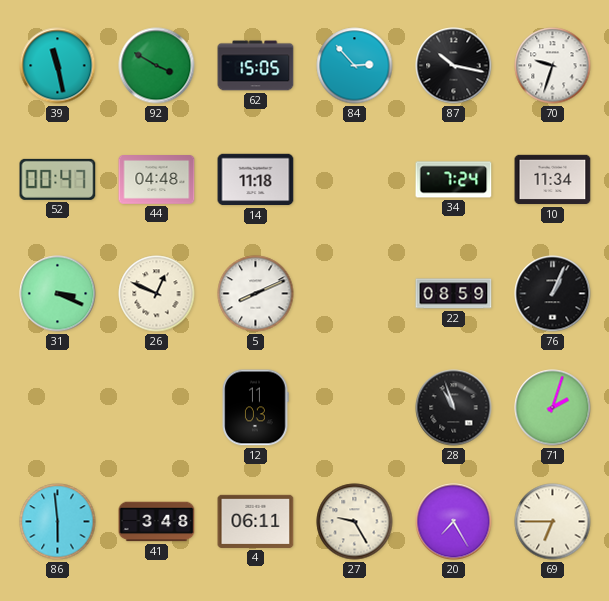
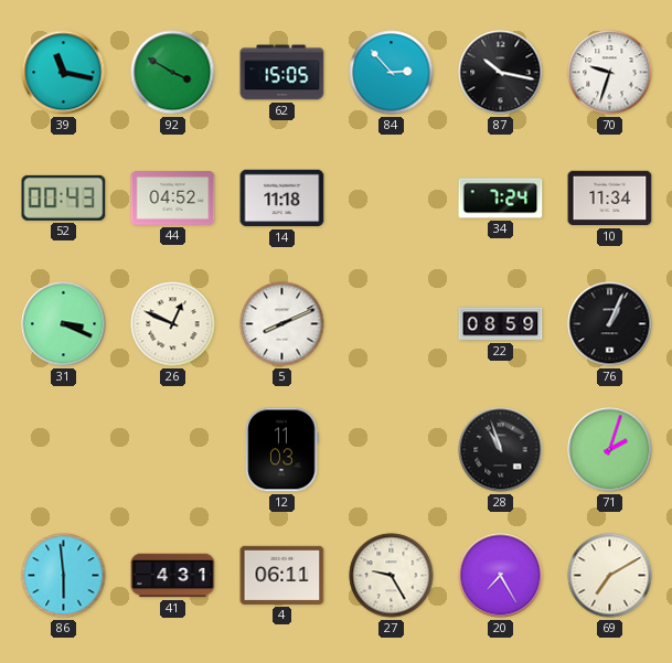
39: 11:28 -> 11:17 (64, 73)
52: 00:47 -> 00:43 (64, 197)
44: 04:48 -> 04:52 (173, 199)
41: 3:48 -> 4:31 (173, 576)
69: 6:45 -> 7:10 (610, 576)
